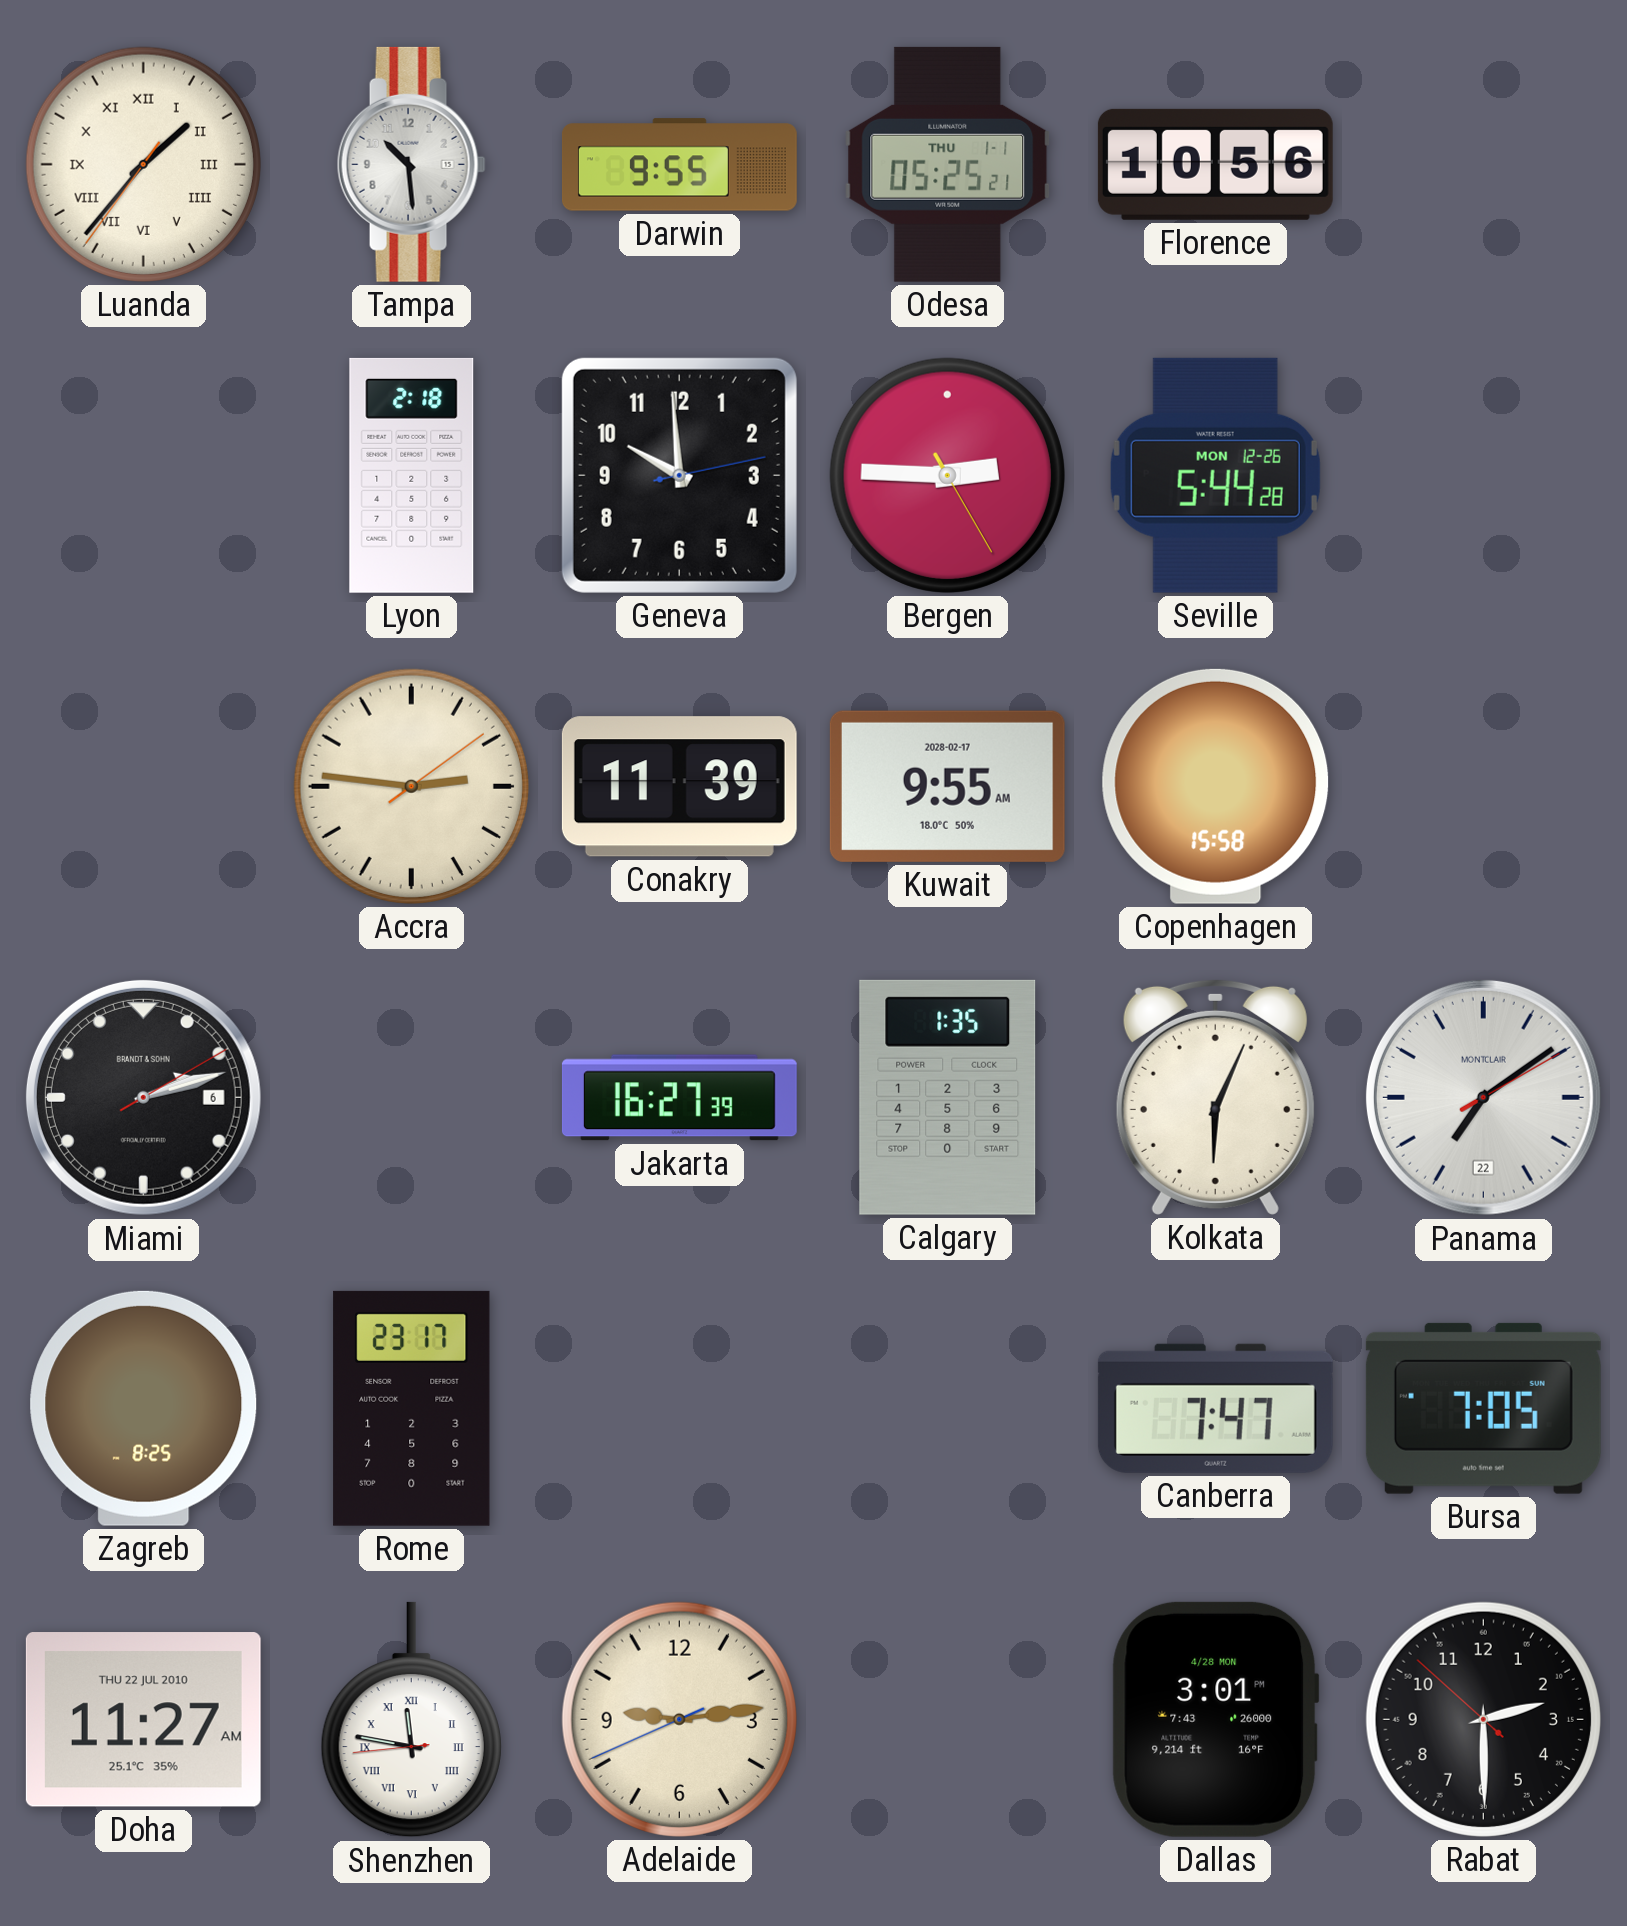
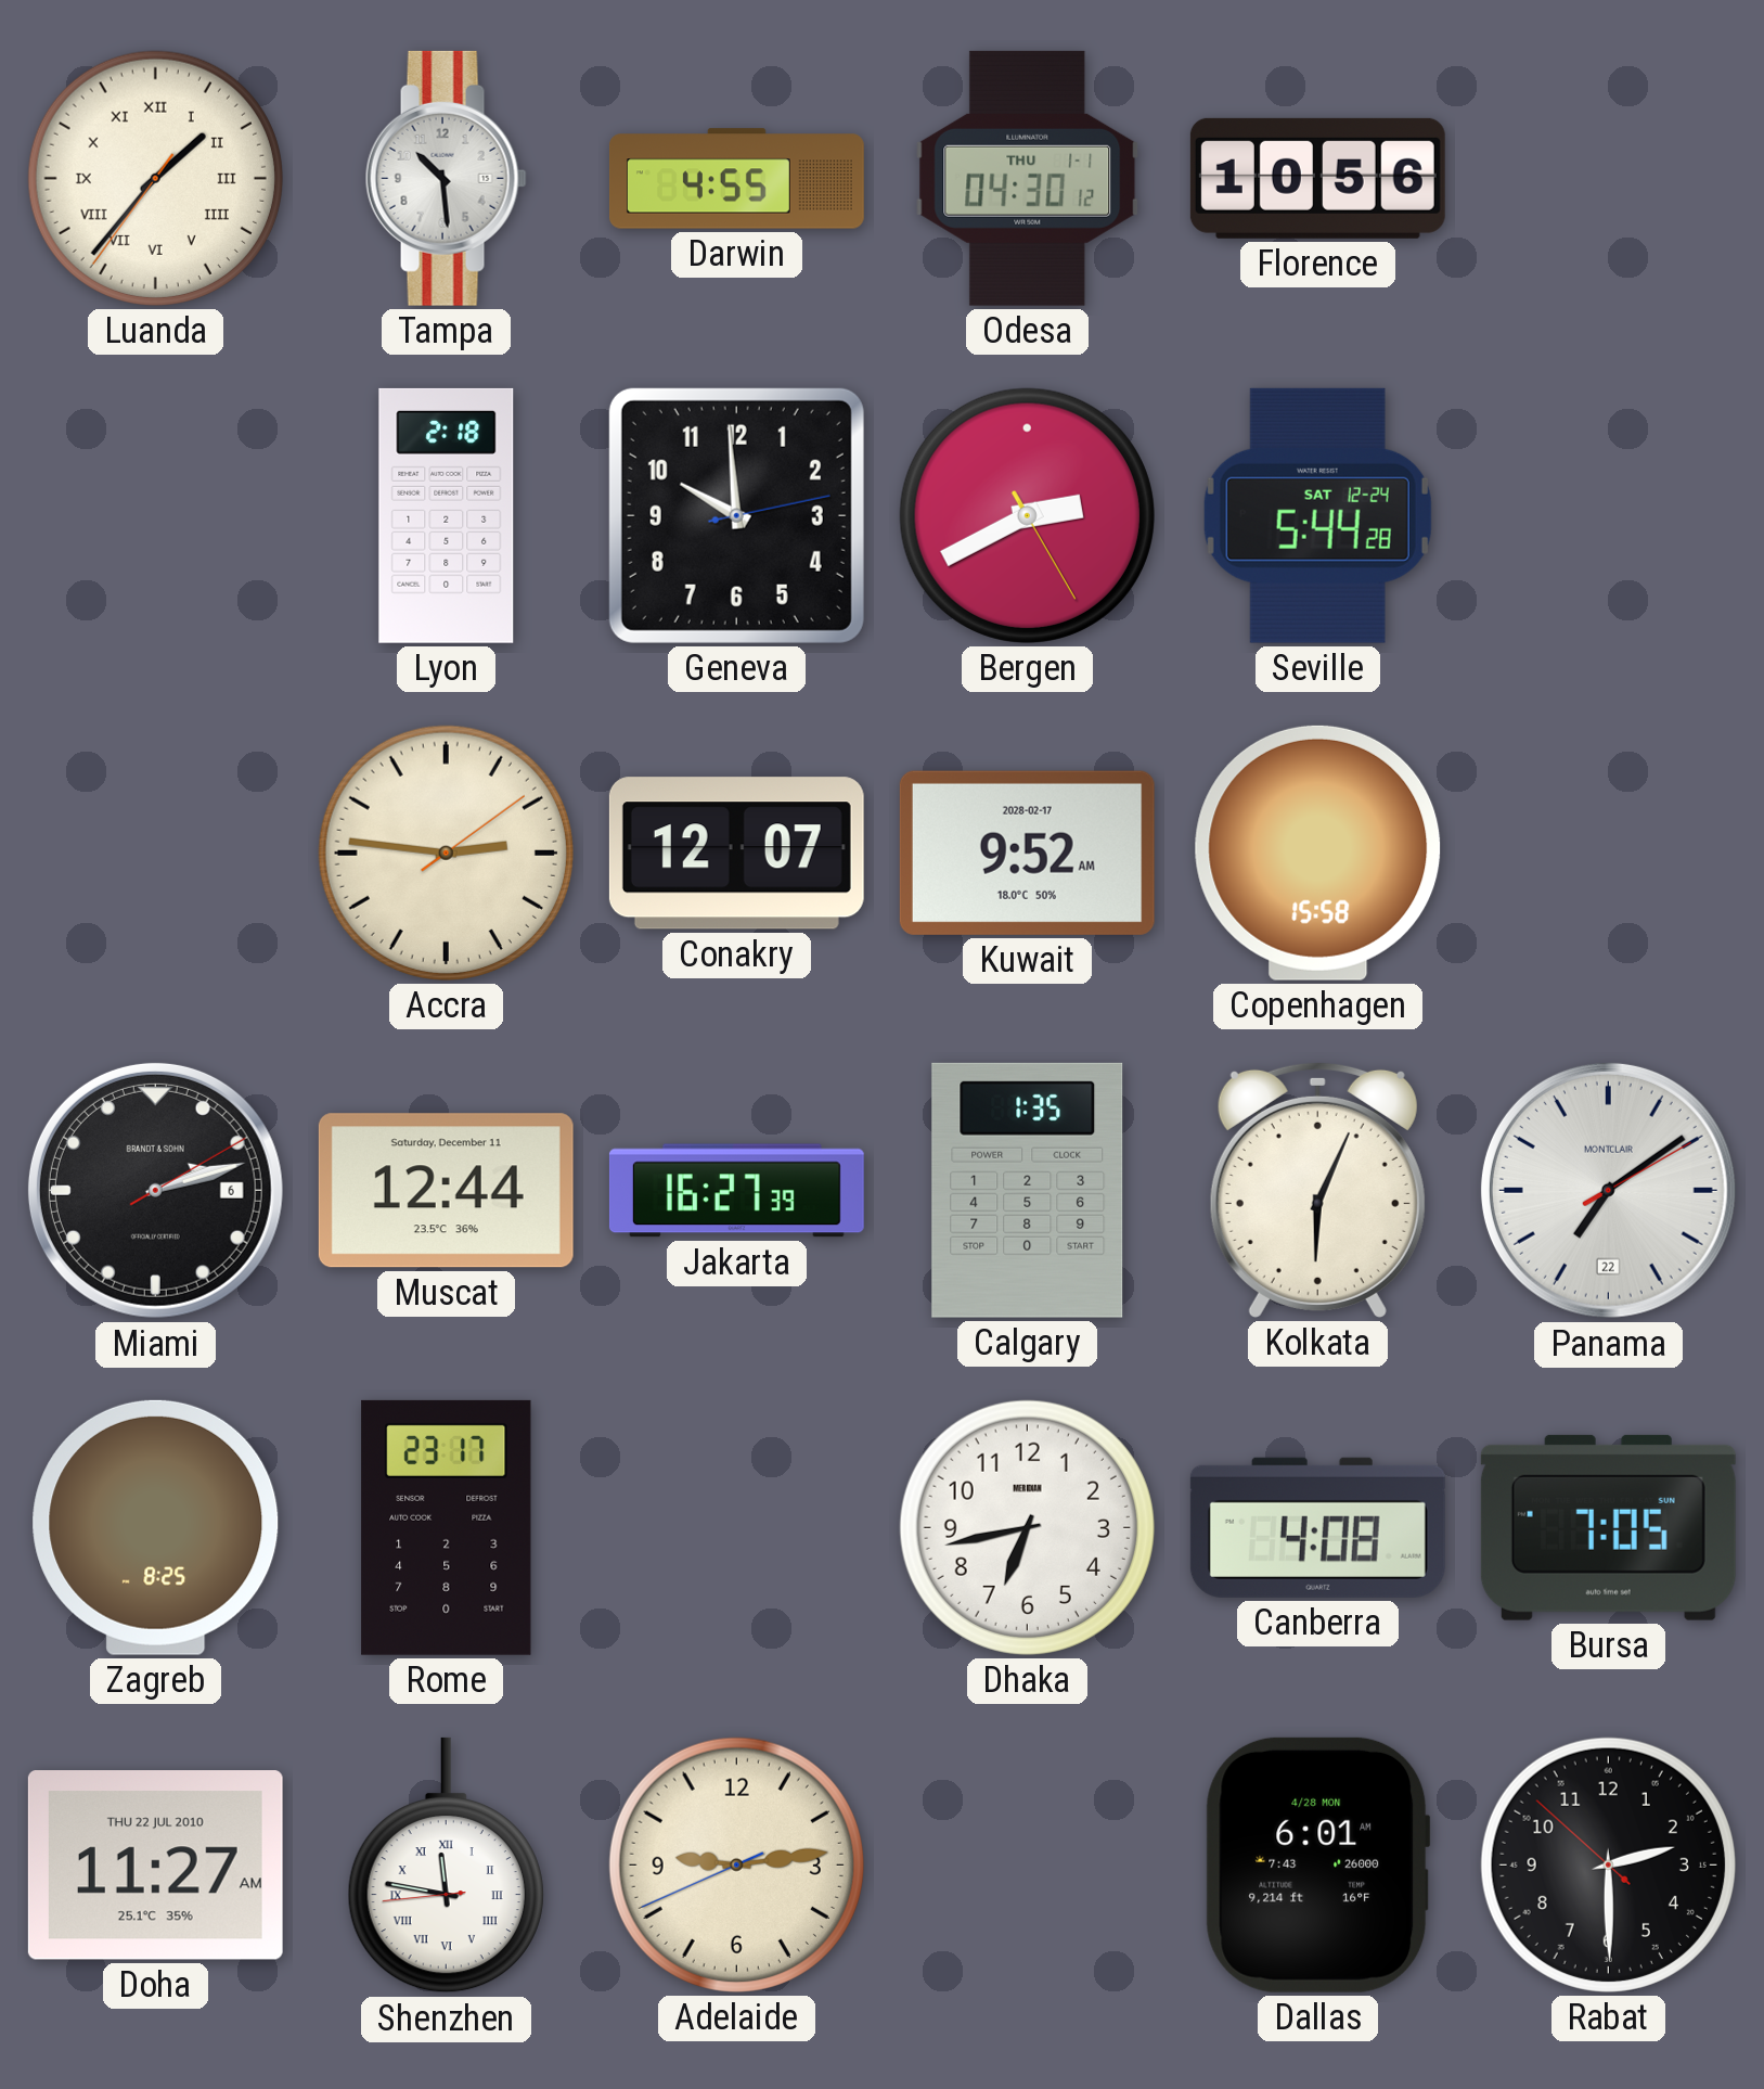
Darwin: 9:55 -> 4:55 (736, 179)
Odesa: 05:25 -> 04:30 (1028, 178)
Bergen: 2:45 -> 2:40 (1027, 515)
Seville date: MON 12-26 -> SAT 12-24 (1317, 515)
Conakry: 11:39 -> 12:07 (736, 854)
Kuwait: 9:55 -> 9:52 (1027, 853)
Muscat: none -> 12:44 (446, 1191)
Dhaka: none -> 6:43 (1027, 1527)
Canberra: 7:47 -> 4:08 (1317, 1527)
Dallas: 3:01 -> 6:01 (1317, 1864)
